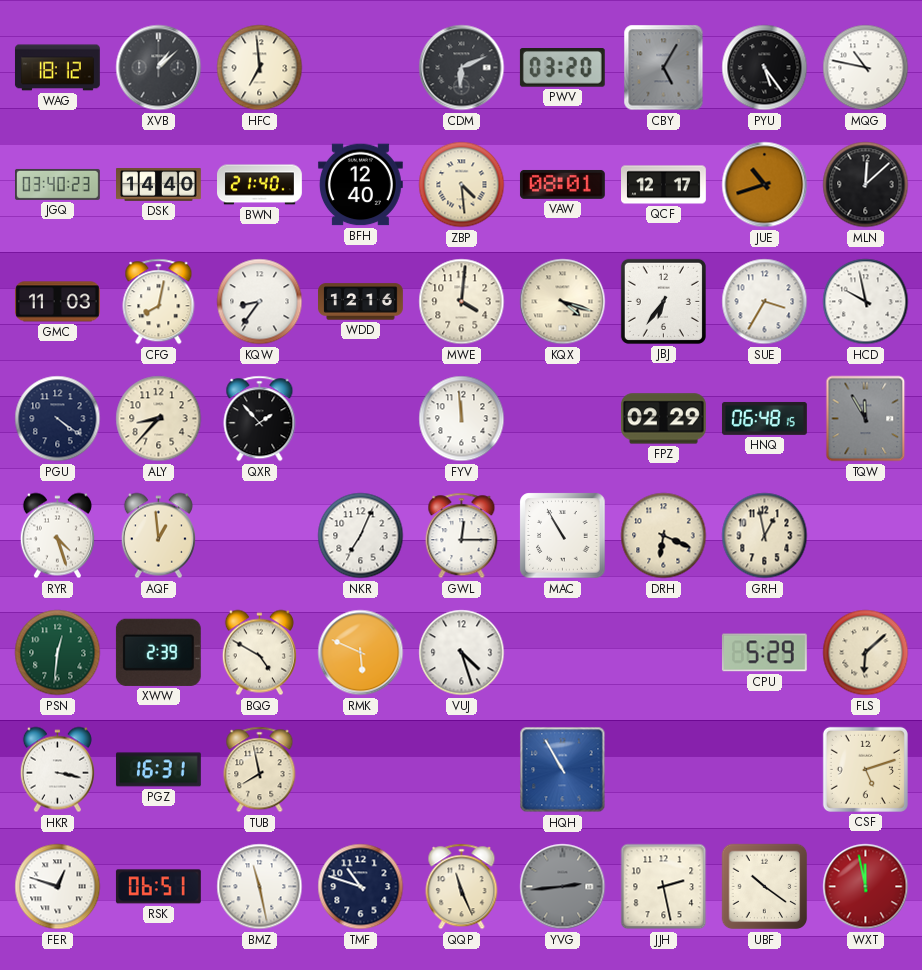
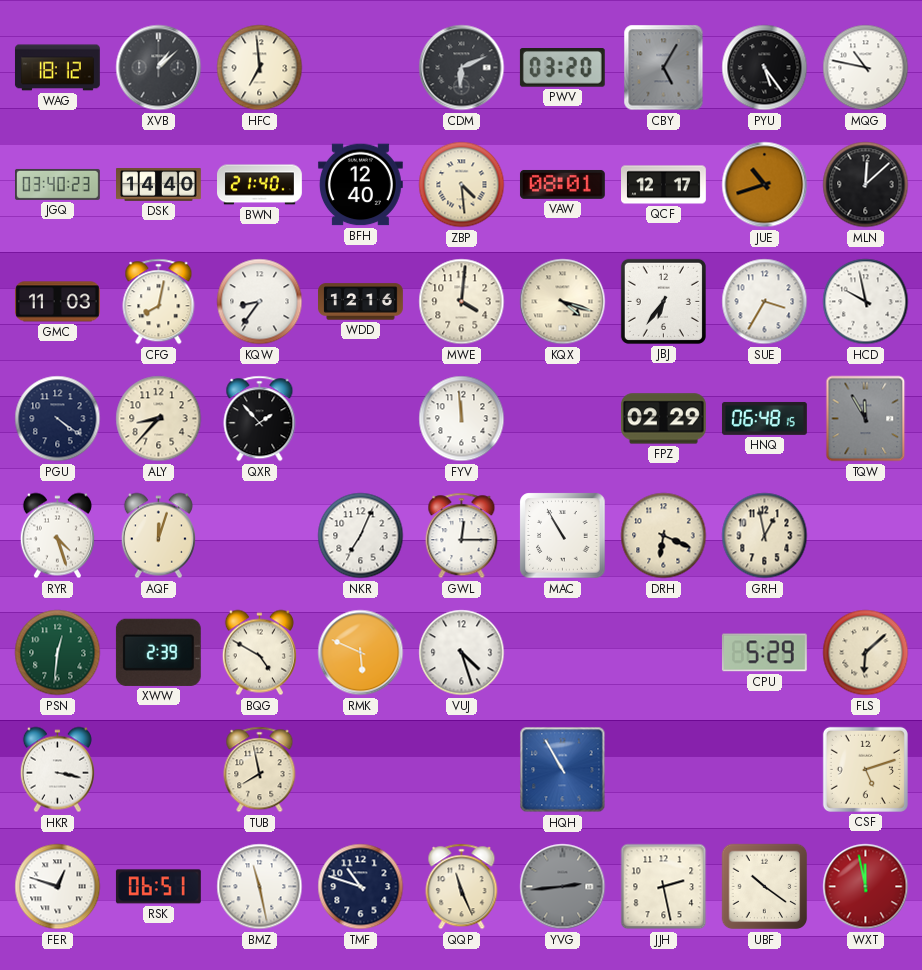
AQF: 12:59 -> 12:03 (158, 536)
PGZ: 16:31 -> none (158, 770)
